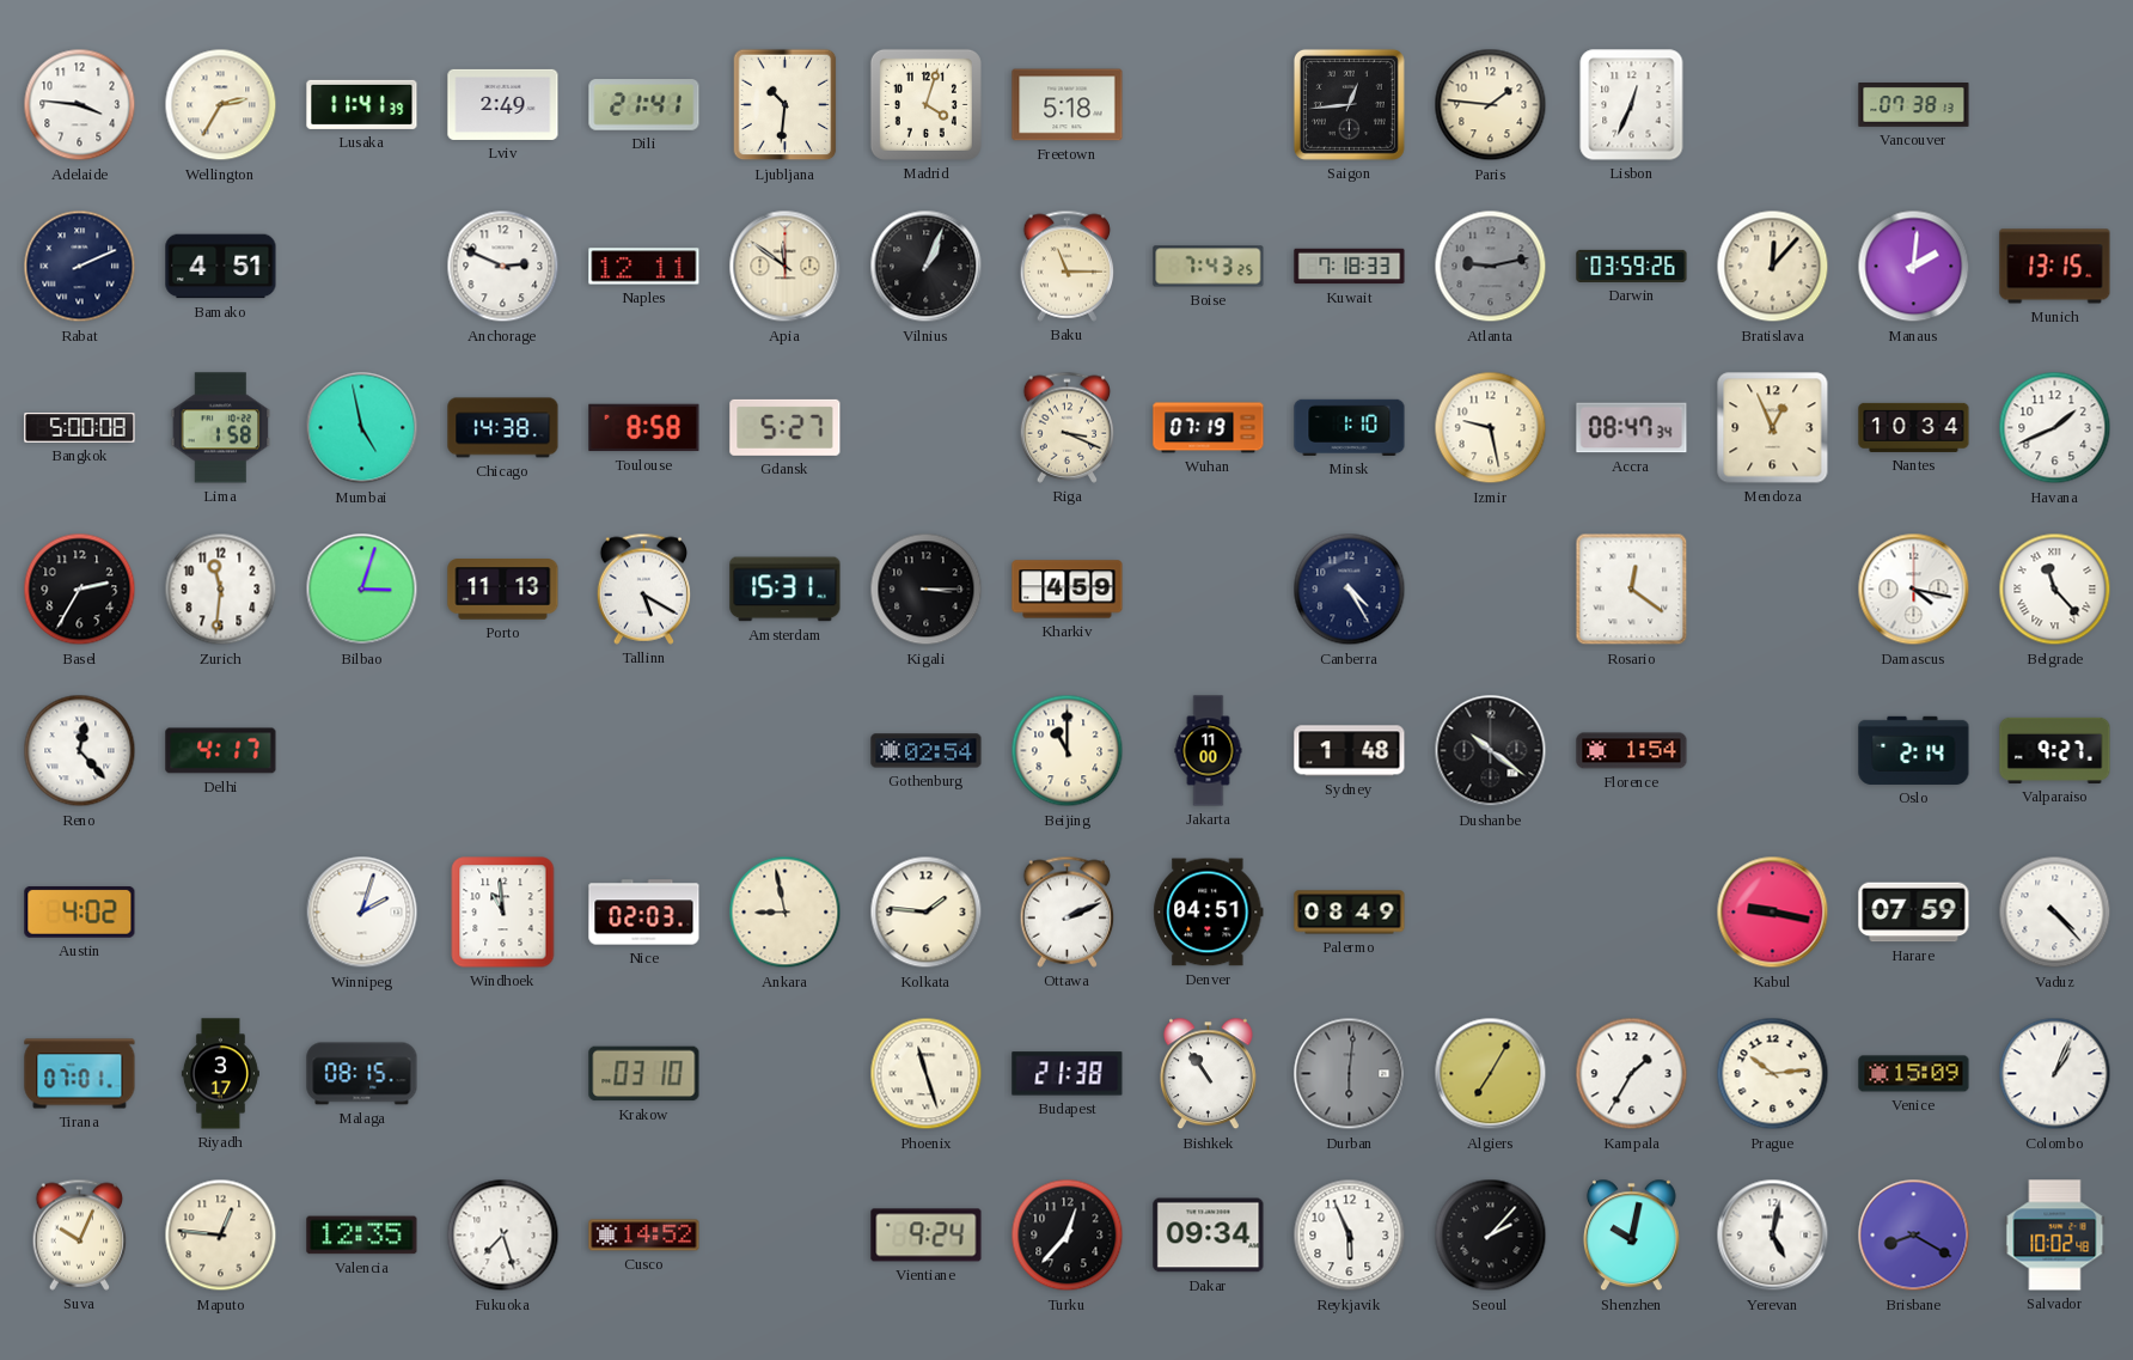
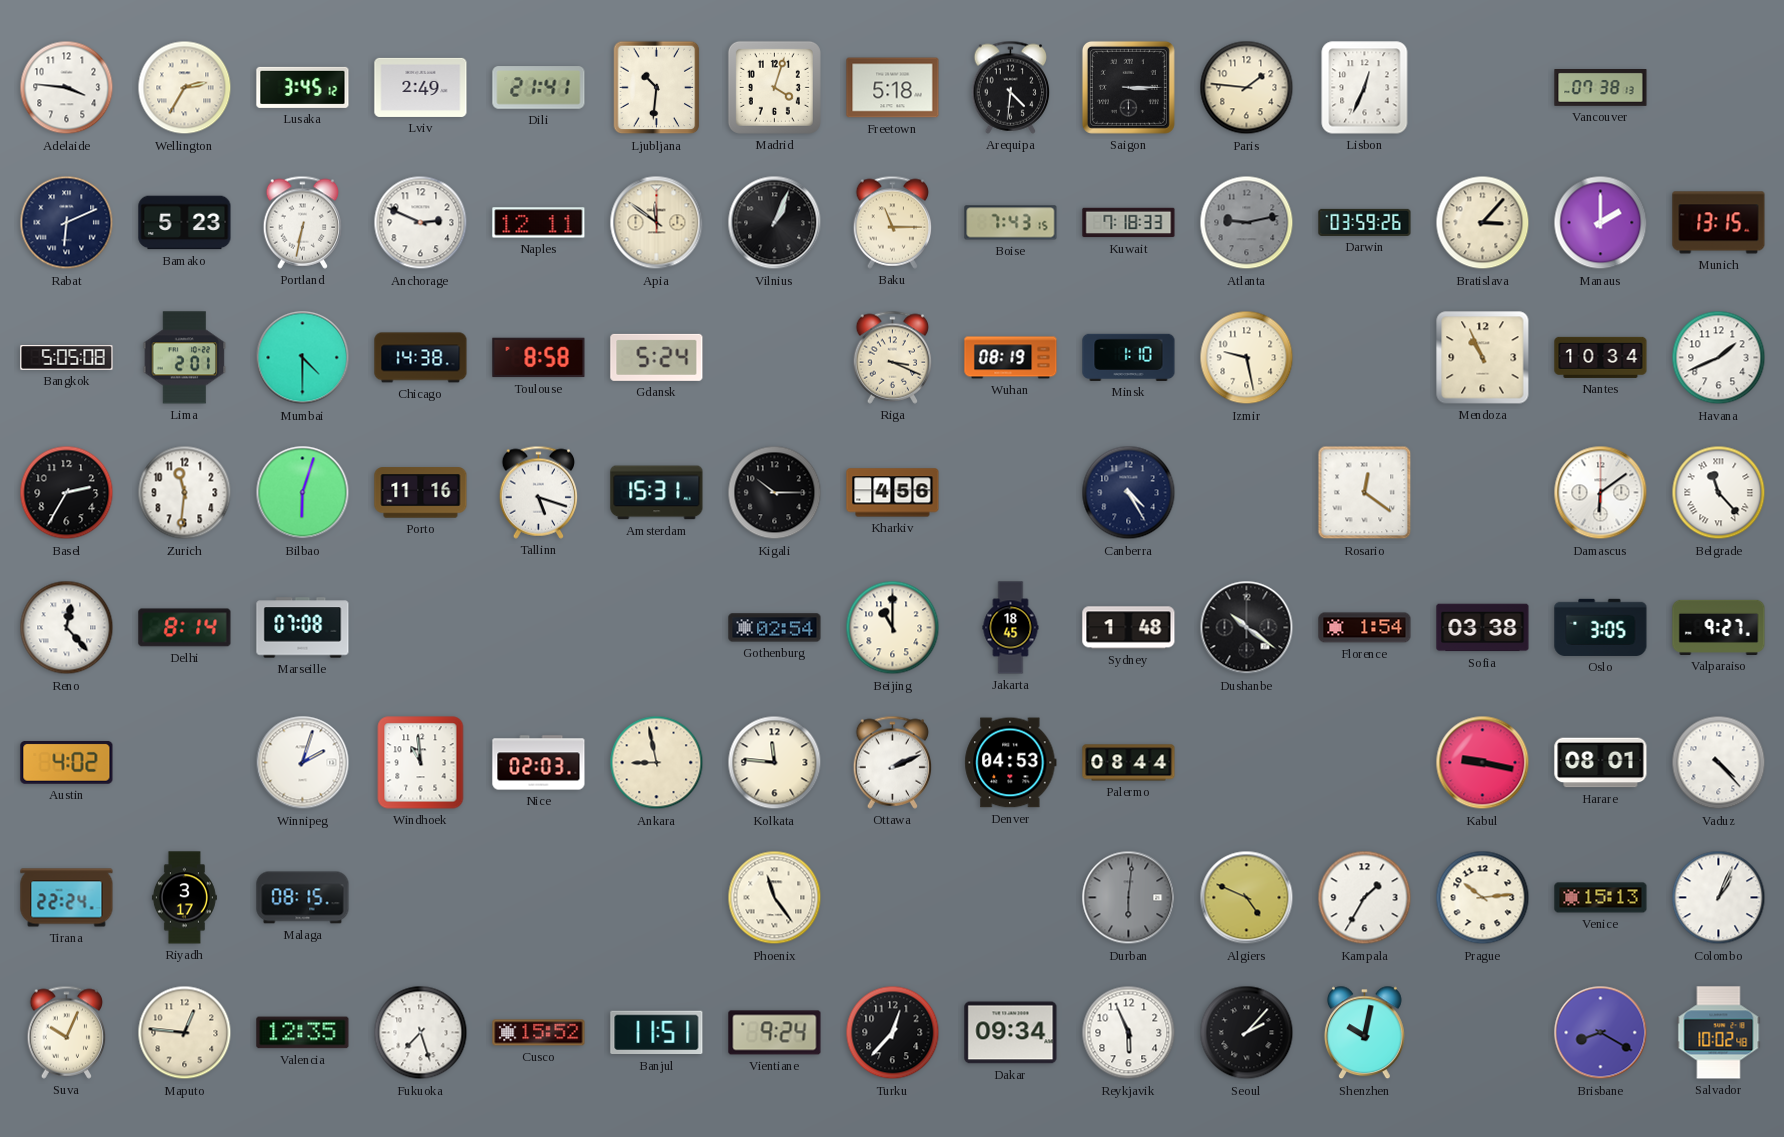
Lusaka: 11:41 -> 3:45 (303, 87)
Arequipa: none -> 4:31 (1011, 87)
Saigon: 12:44 -> 3:15 (1128, 87)
Rabat: 2:11 -> 6:11 (67, 223)
Bamako: 4:51 -> 5:23 (185, 223)
Portland: none -> 6:32 (303, 222)
Boise: 7:43:25 -> 7:43:15 (1011, 223)
Bratislava: 12:07 -> 3:07 (1483, 223)
Manaus: 2:01 -> 2:00 (1601, 223)
Bangkok: 5:00 -> 5:05 (67, 358)
Lima: 1:58 -> 2:01 (185, 358)
Mumbai: 4:58 -> 4:30 (303, 358)
Gdansk: 5:27 -> 5:24 (657, 357)
Wuhan: 07:19 -> 08:19 (1011, 358)
Accra: 08:47 -> none (1632, 428)
Mendoza: 12:56 -> 10:56 (1483, 358)
Bilbao: 3:03 -> 6:03 (303, 493)
Porto: 11:13 -> 11:16 (421, 493)
Tallinn: 5:20 -> 5:18 (539, 492)
Kigali: 3:15 -> 10:15 (775, 493)
Kharkiv: 4:59 -> 4:56 (893, 493)
Damascus: 4:17 -> 6:09 (1601, 493)
Delhi: 4:17 -> 8:14 (185, 628)
Marseille: none -> 07:08 (303, 628)
Jakarta: 11:00 -> 18:45 (1011, 628)
Sofia: none -> 03:38 (1483, 628)
Oslo: 2:14 -> 3:05 (1601, 627)
Kolkata: 1:46 -> 11:46 (775, 763)
Denver: 04:51 -> 04:53 (1011, 763)
Palermo: 08:49 -> 08:44 (1129, 763)
Harare: 07:59 -> 08:01 (1601, 763)
Tirana: 07:01 -> 22:24 (67, 898)
Krakow: 03:10 -> none (644, 1074)
Phoenix: 11:27 -> 11:24 (775, 898)
Budapest: 21:38 -> none (1068, 1074)
Bishkek: 10:54 -> none (1208, 1074)
Algiers: 7:05 -> 4:49 (1247, 898)
Venice: 15:09 -> 15:13 (1601, 898)
Cusco: 14:52 -> 15:52 (539, 1033)
Banjul: none -> 11:51 (657, 1033)
Yerevan: 5:02 -> none (1773, 1236)
